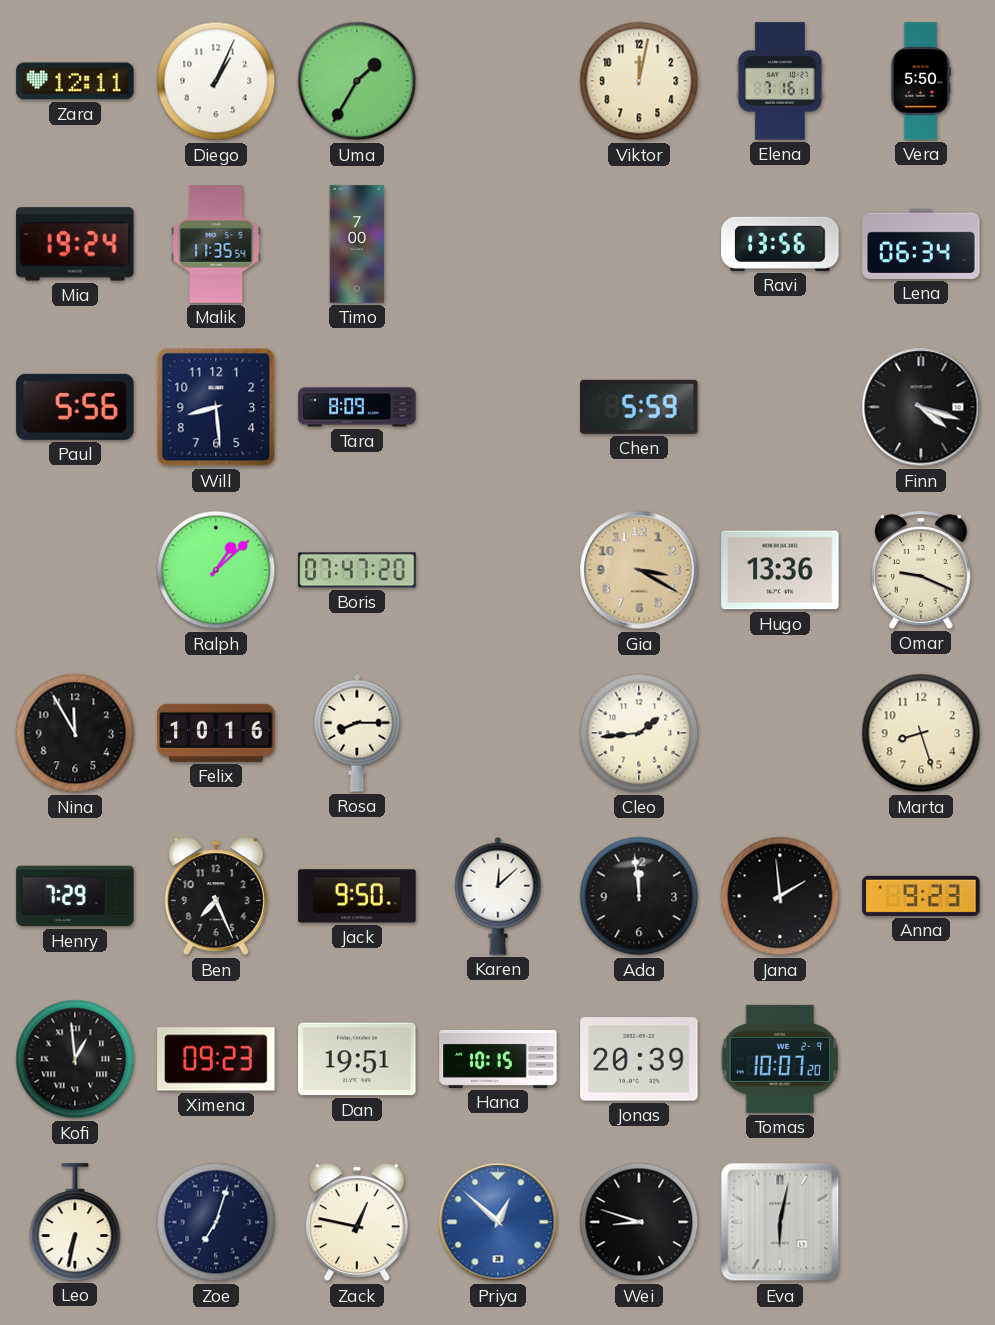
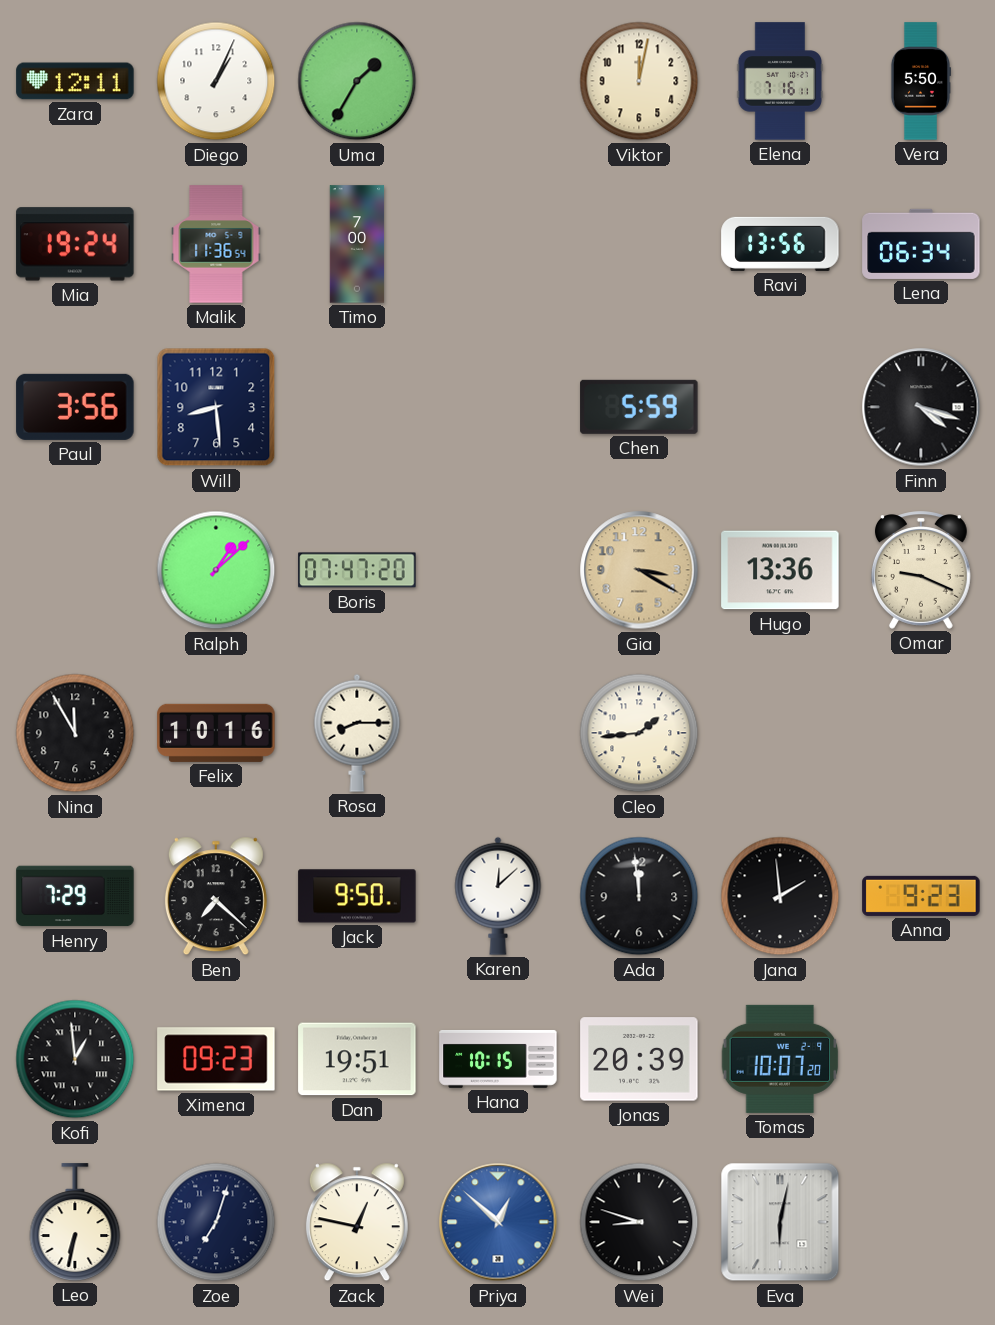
Malik: 11:35 -> 11:36 (216, 244)
Paul: 5:56 -> 3:56 (75, 407)
Tara: 8:09 -> none (357, 407)
Marta: 8:27 -> none (921, 733)
Ben: 7:26 -> 7:22 (216, 896)
